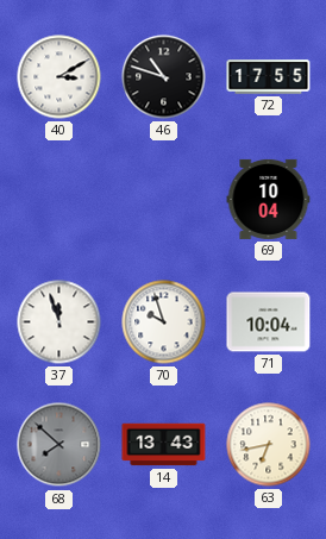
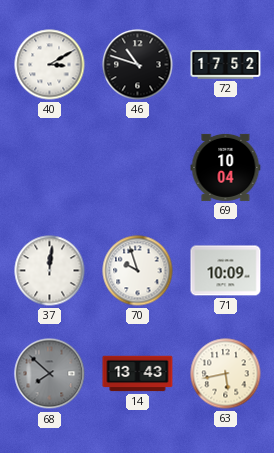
72: 17:55 -> 17:52 (226, 65)
37: 11:57 -> 12:01 (50, 271)
71: 10:04 -> 10:09 (226, 271)
63: 6:43 -> 5:43 (226, 374)
